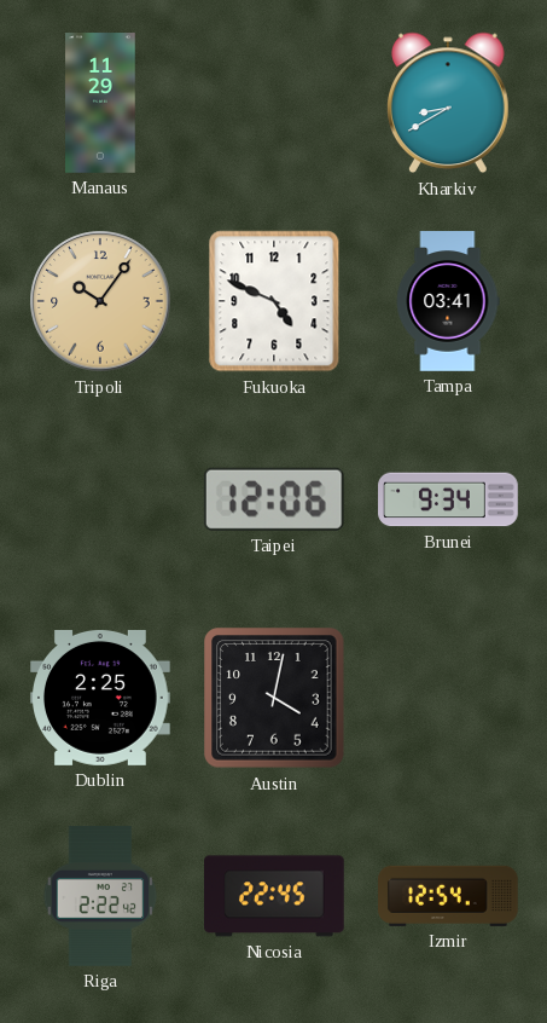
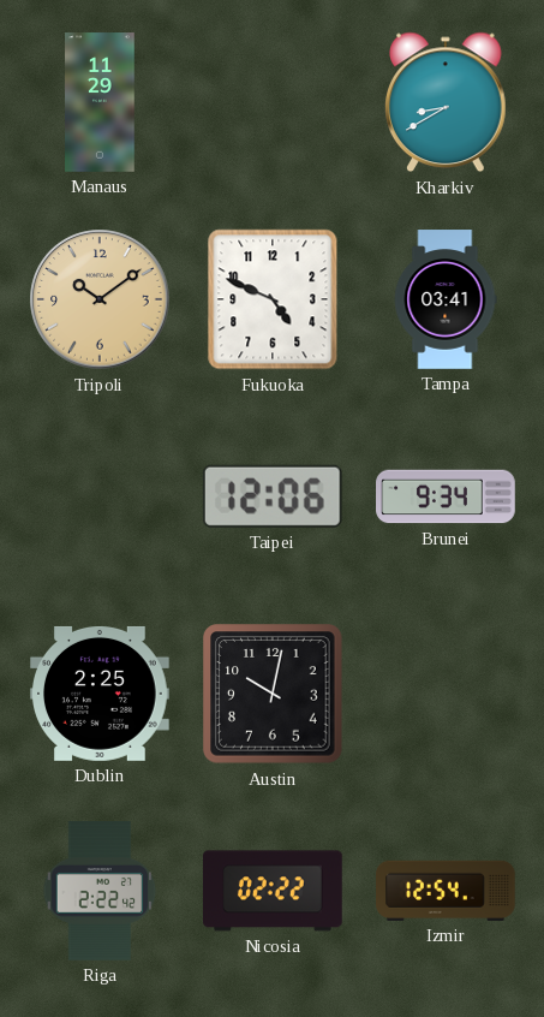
Tripoli: 10:06 -> 10:09 (100, 299)
Austin: 4:02 -> 10:02 (273, 694)
Nicosia: 22:45 -> 02:22 (274, 891)
